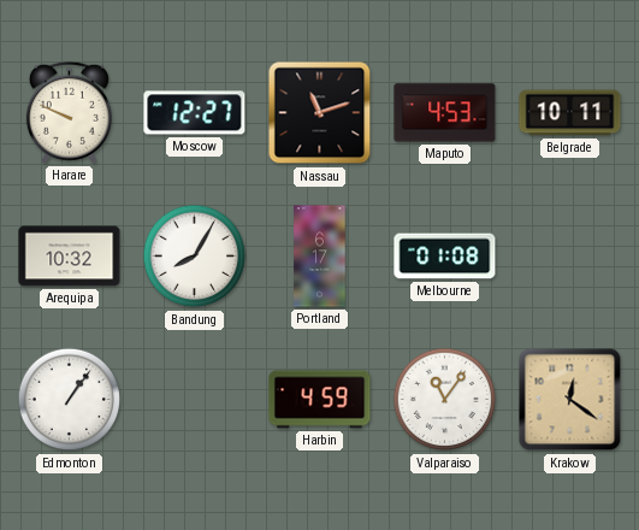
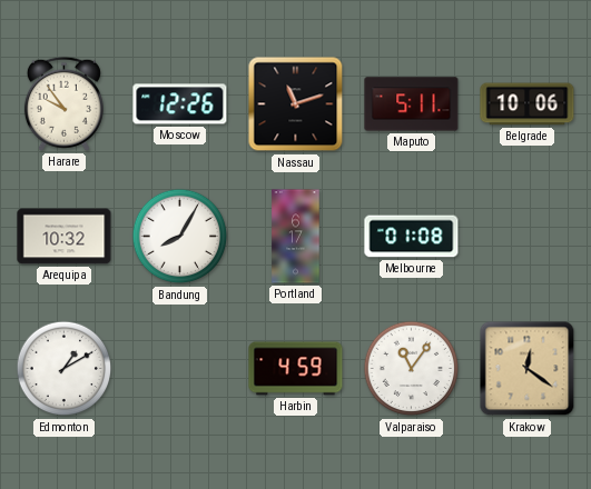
Harare: 9:49 -> 9:54 (63, 103)
Moscow: 12:27 -> 12:26 (180, 104)
Maputo: 4:53 -> 5:11 (412, 104)
Belgrade: 10:11 -> 10:06 (528, 104)
Edmonton: 1:06 -> 1:10 (65, 369)
